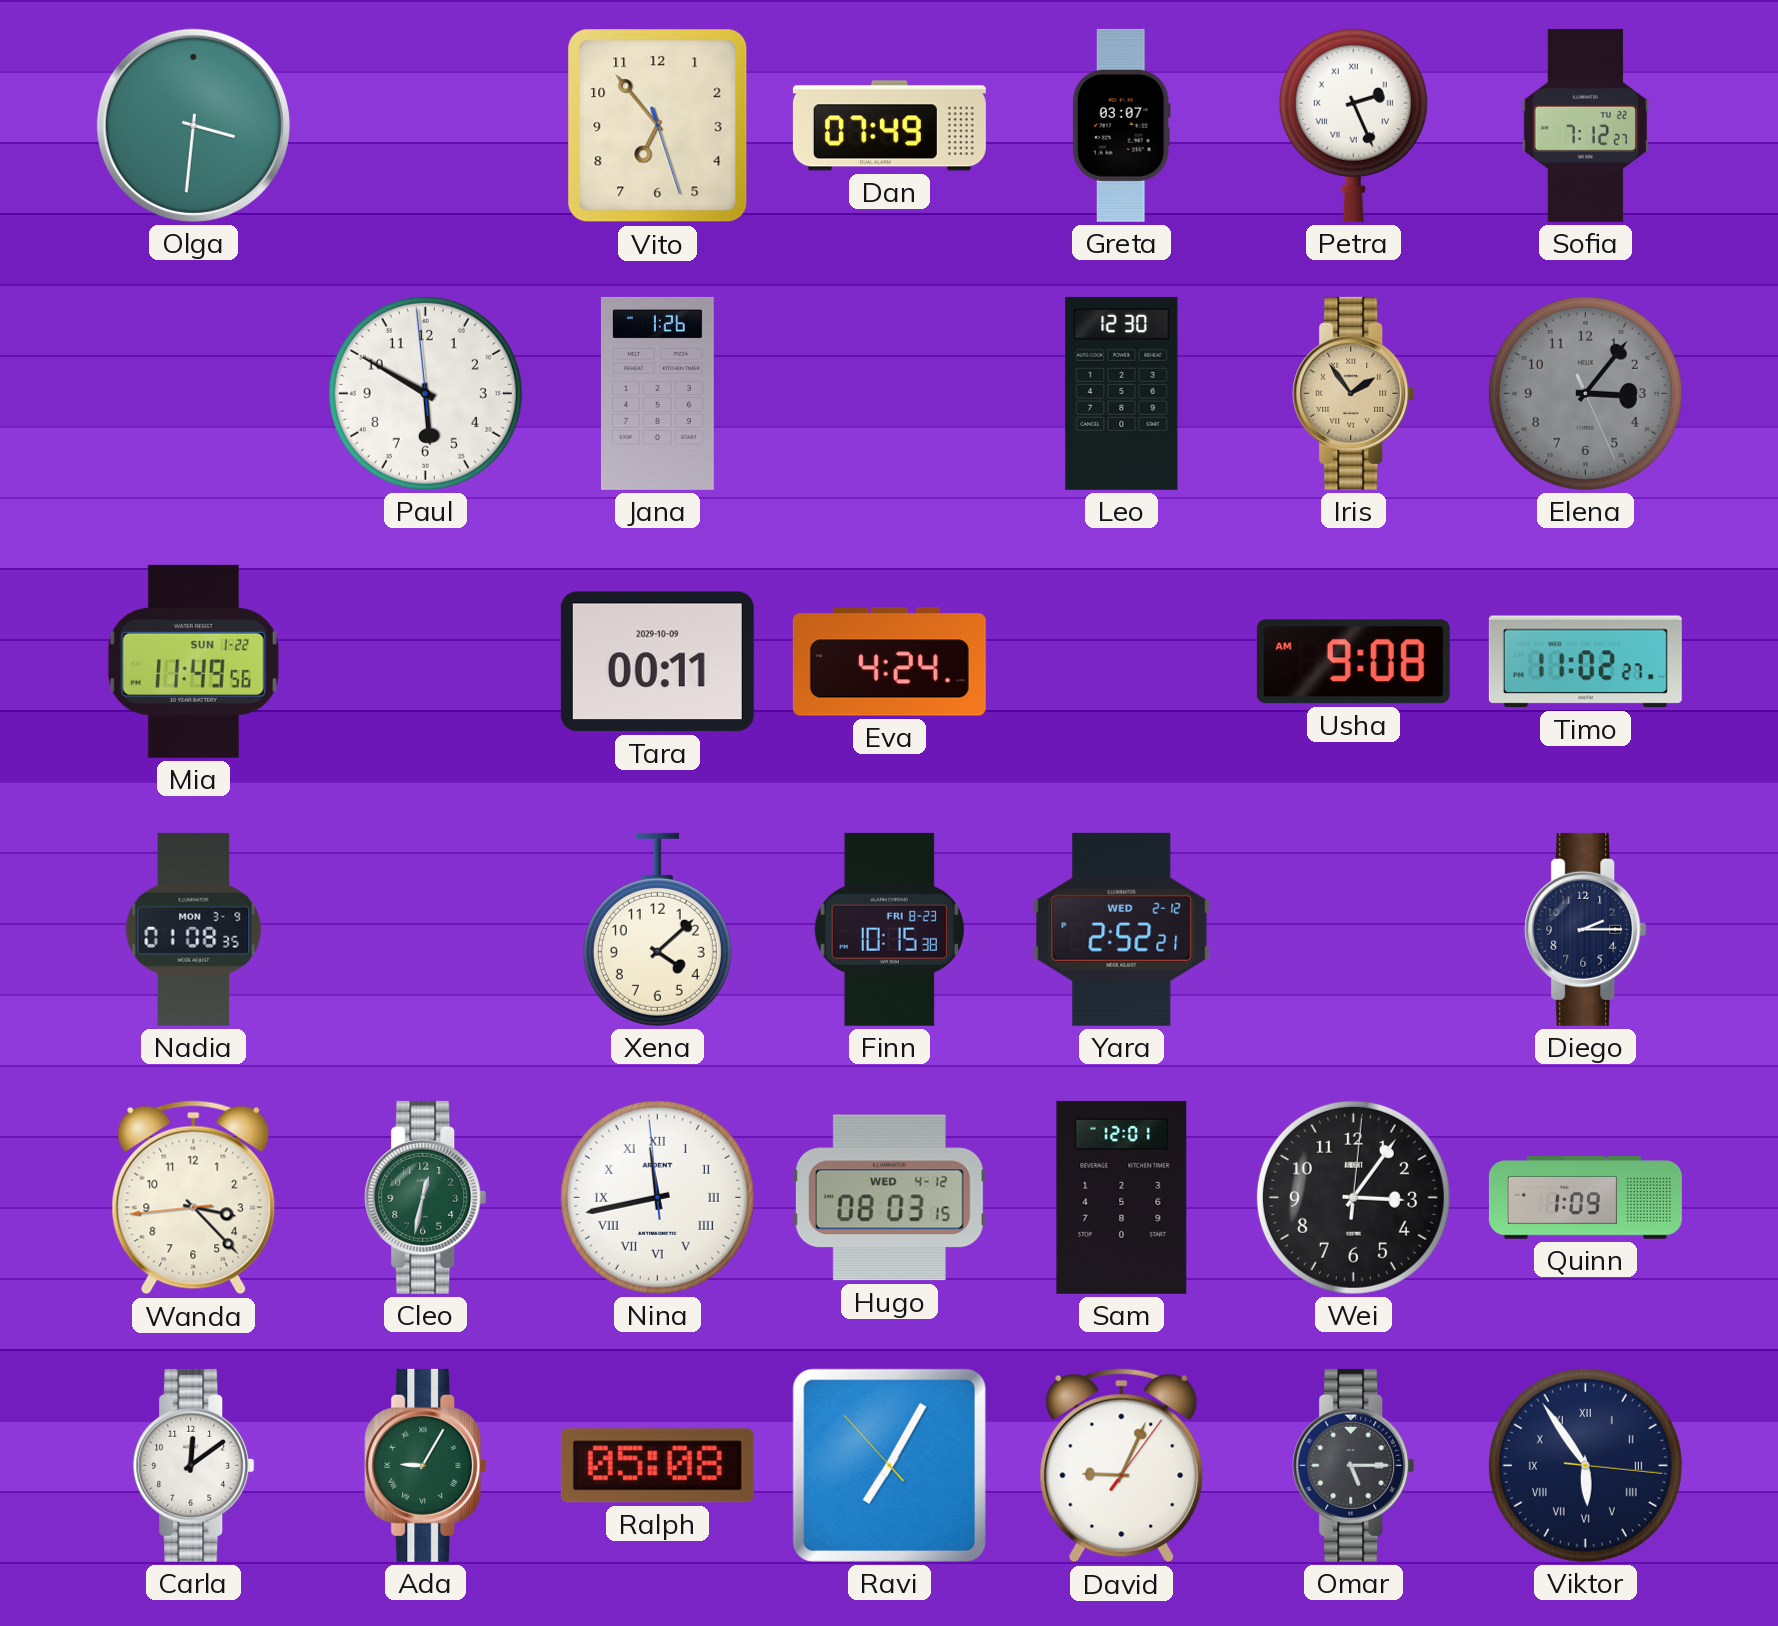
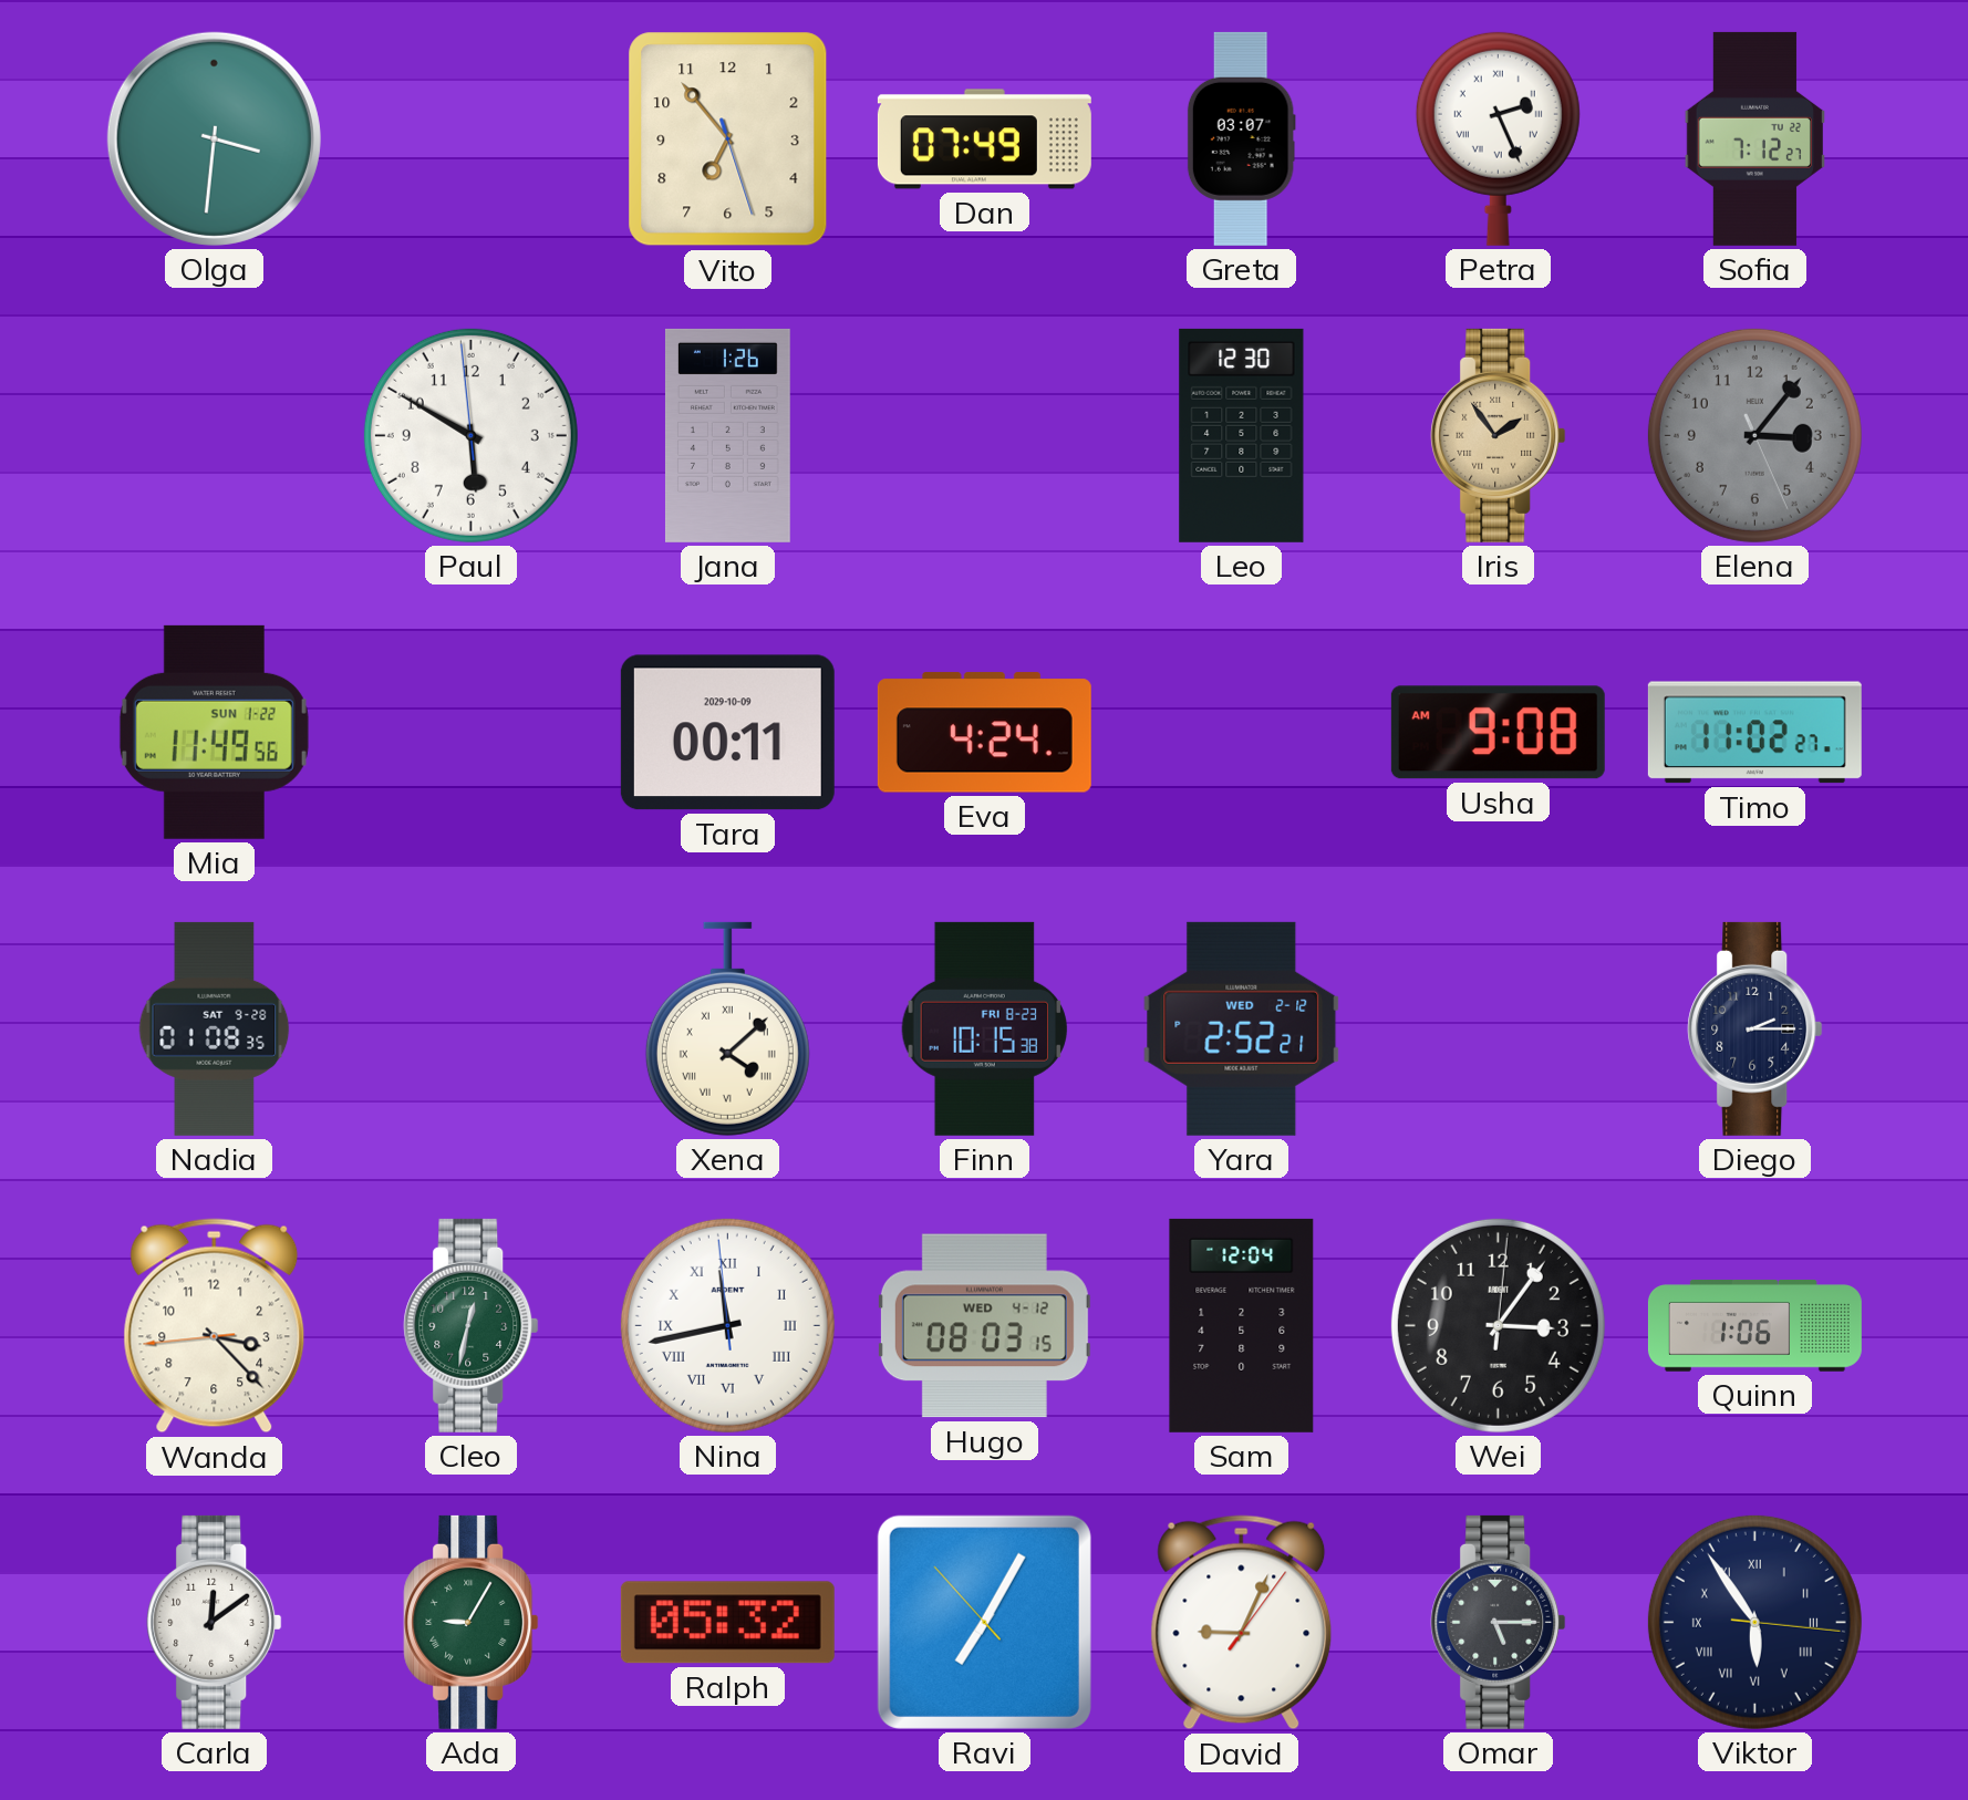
Nadia date: MON 3-9 -> SAT 9-28 (215, 1028)
Xena numerals: Arabic -> Roman (727, 1028)
Sam: 12:01 -> 12:04 (1242, 1325)
Quinn: 1:09 -> 1:06 (1754, 1326)
Ralph: 05:08 -> 05:32 (727, 1623)
